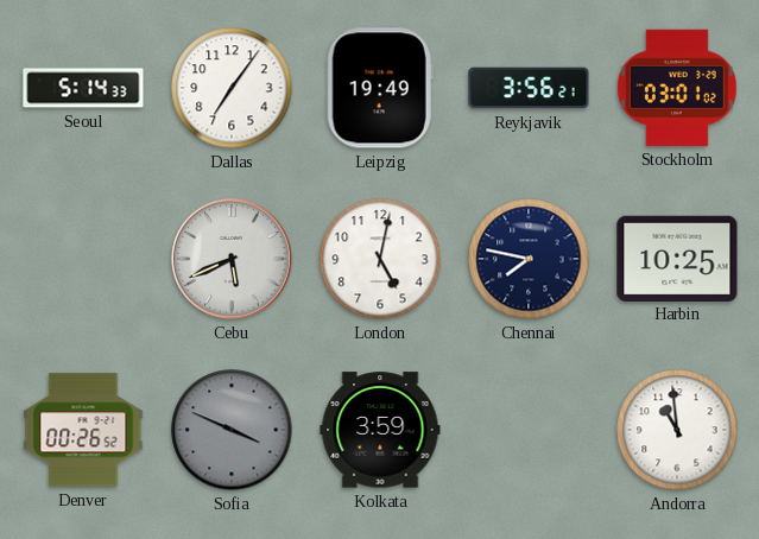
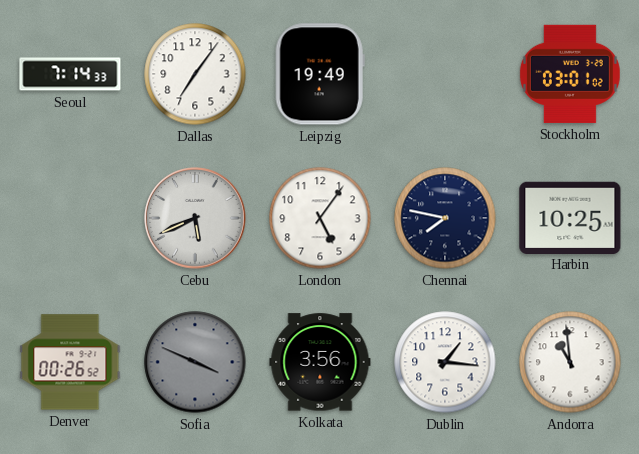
Seoul: 5:14 -> 7:14 (70, 74)
Reykjavik: 3:56 -> none (529, 88)
London: 5:02 -> 5:06 (320, 218)
Kolkata: 3:59 -> 3:56 (320, 362)
Dublin: none -> 1:16 (445, 362)
